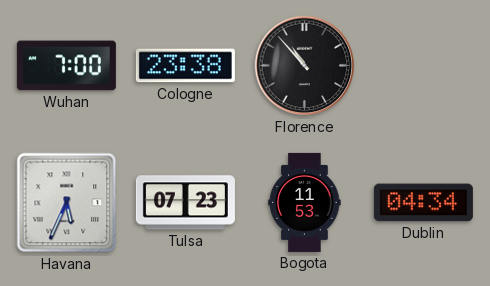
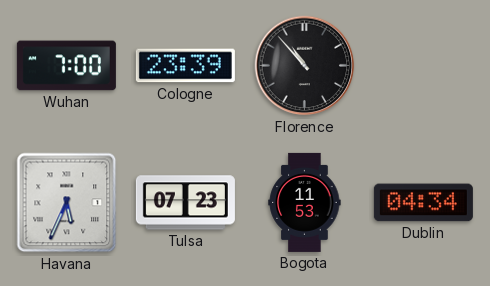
Cologne: 23:38 -> 23:39 (185, 66)
